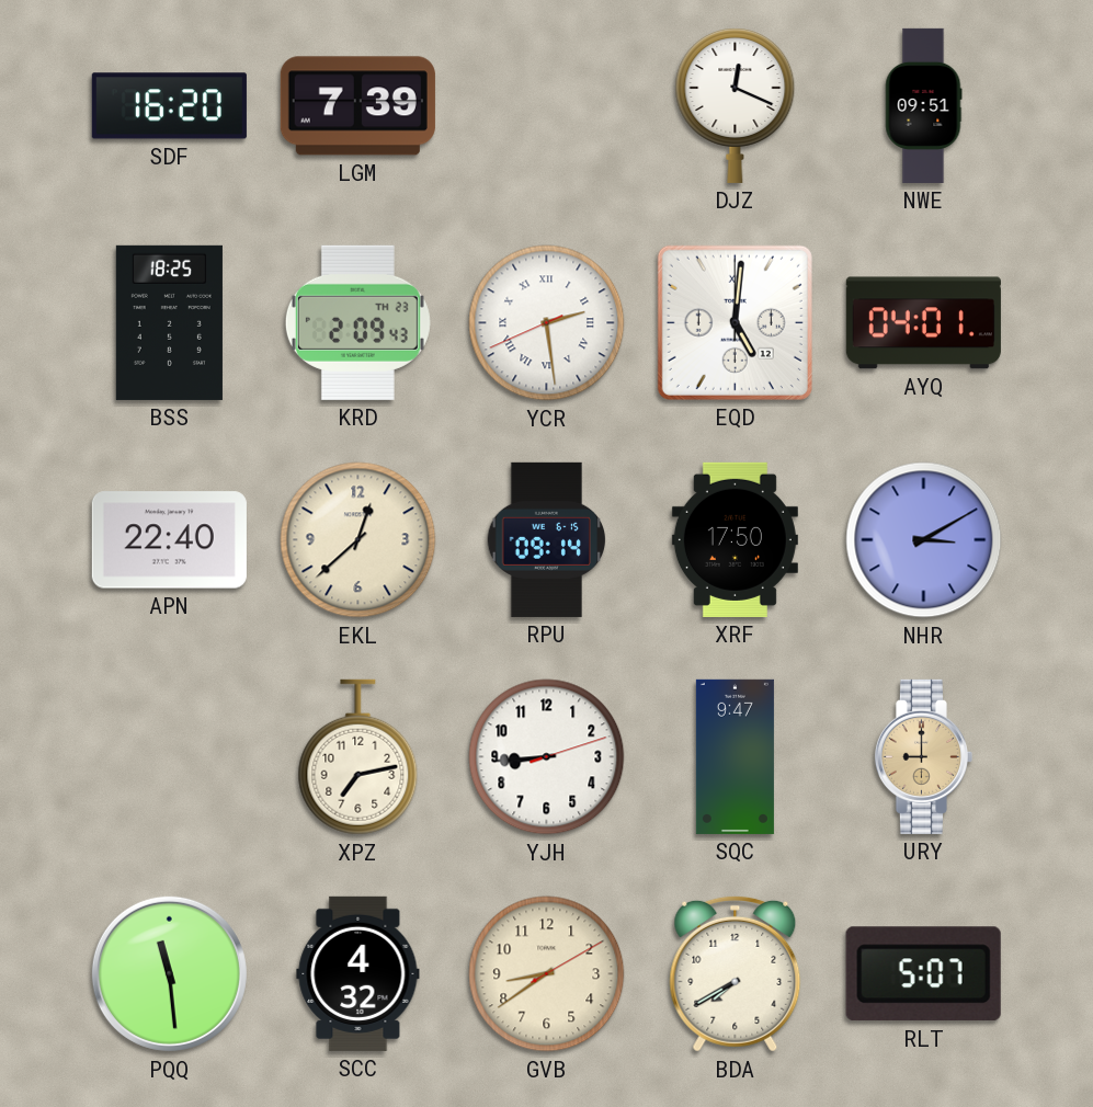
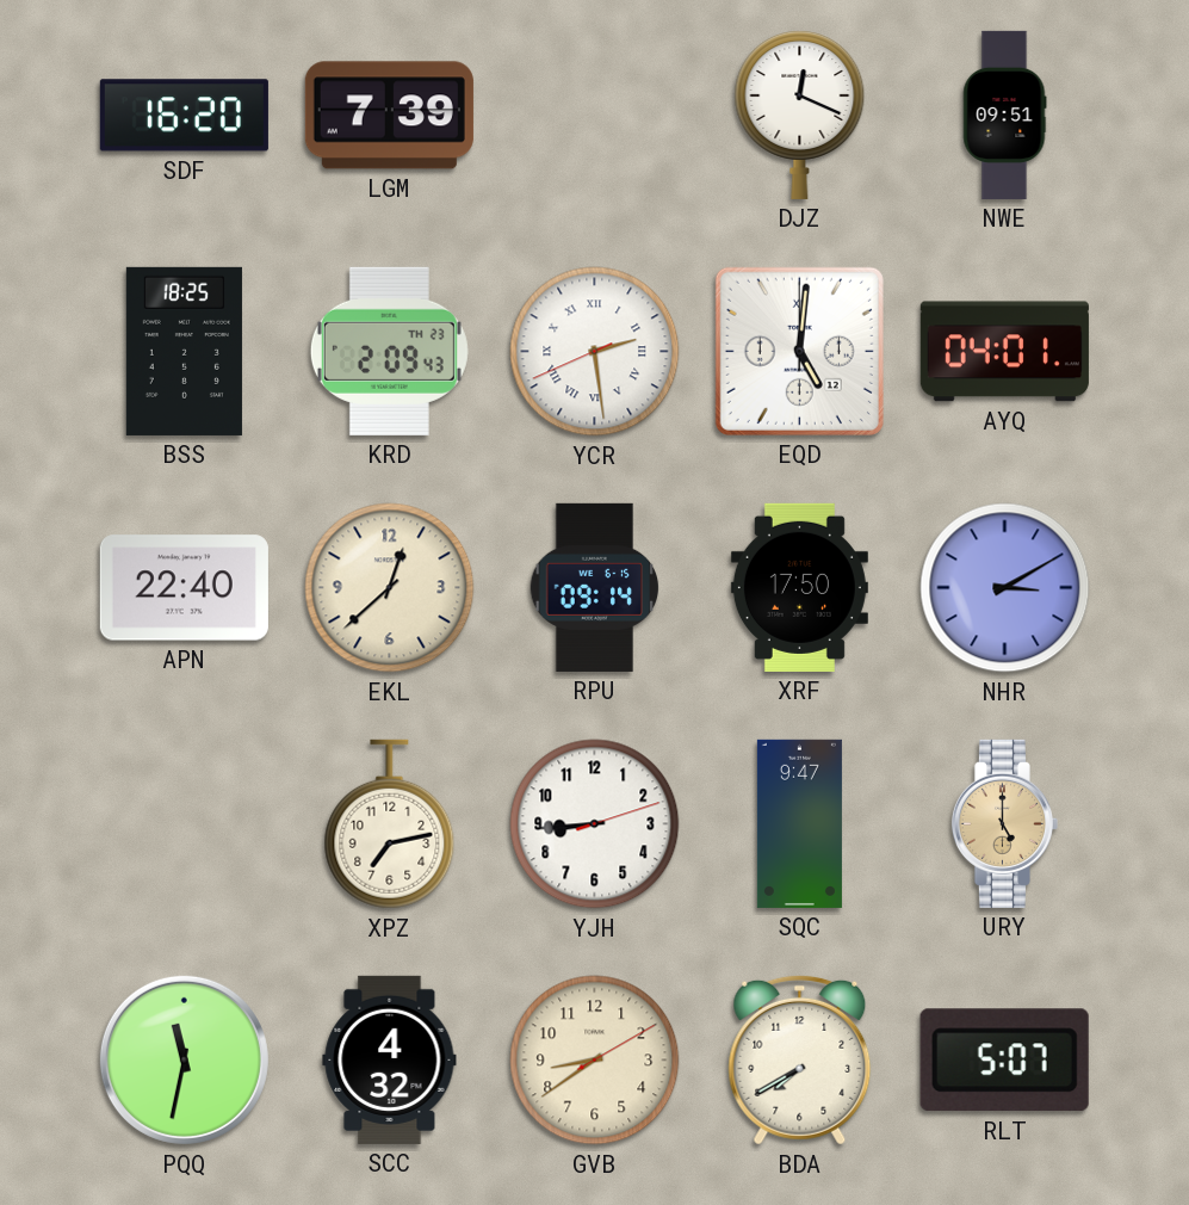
URY: 9:00 -> 5:00 (1004, 823)
PQQ: 11:29 -> 11:32 (184, 1059)
